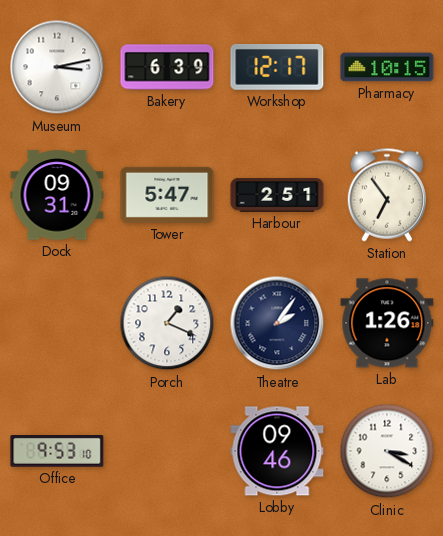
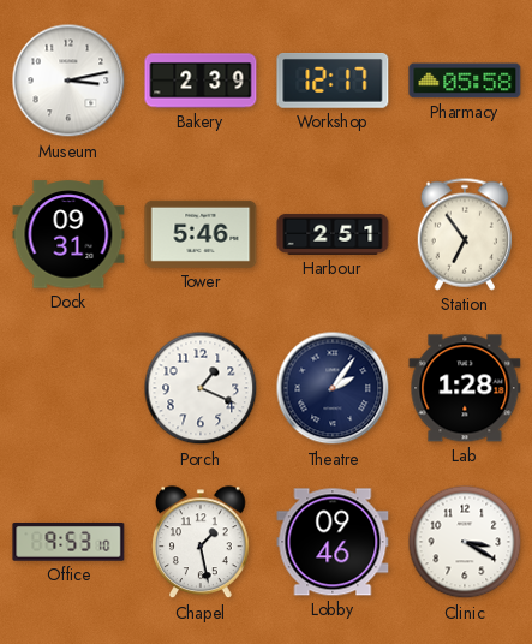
Bakery: 6:39 -> 2:39 (201, 80)
Pharmacy: 10:15 -> 05:58 (465, 80)
Tower: 5:47 -> 5:46 (201, 234)
Lab: 1:26 -> 1:28 (465, 388)
Chapel: none -> 1:28 (202, 543)
